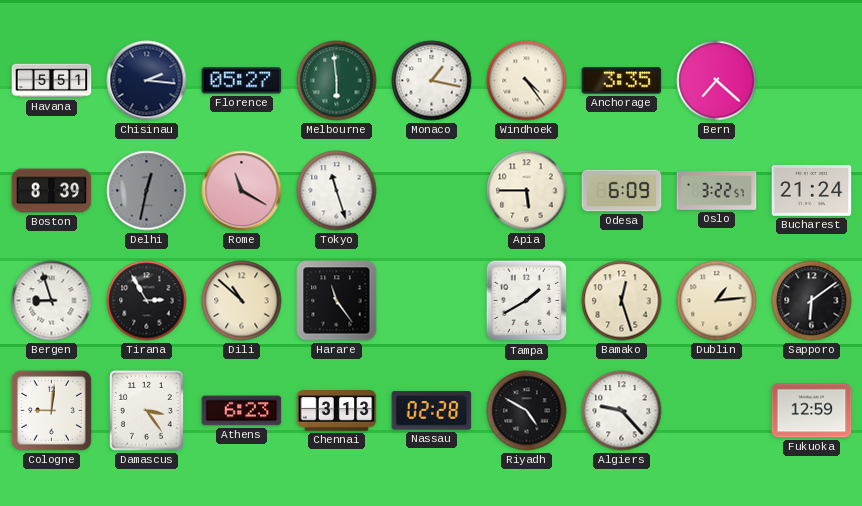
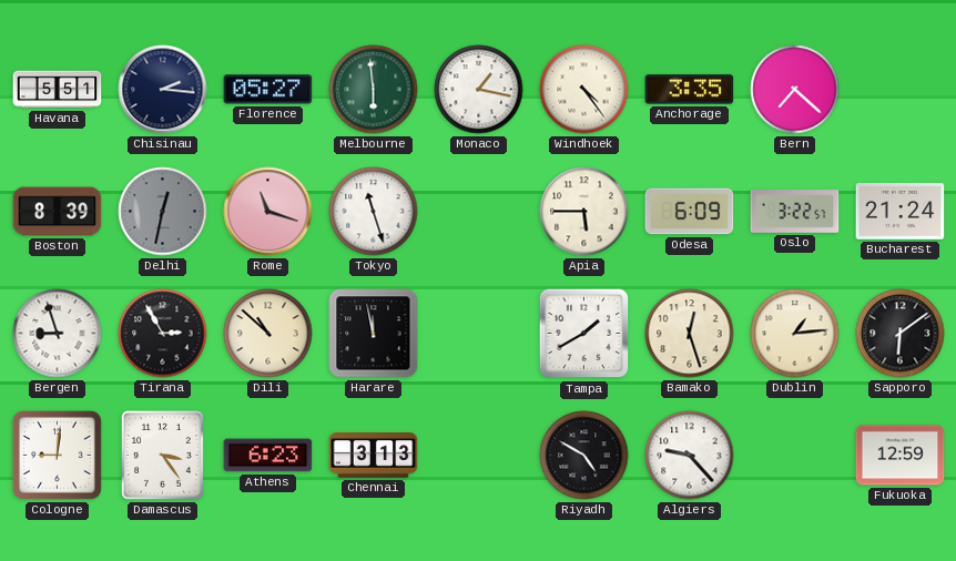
Rome: 11:20 -> 11:18 (268, 212)
Harare: 11:24 -> 11:58 (374, 334)
Nassau: 02:28 -> none (432, 411)
